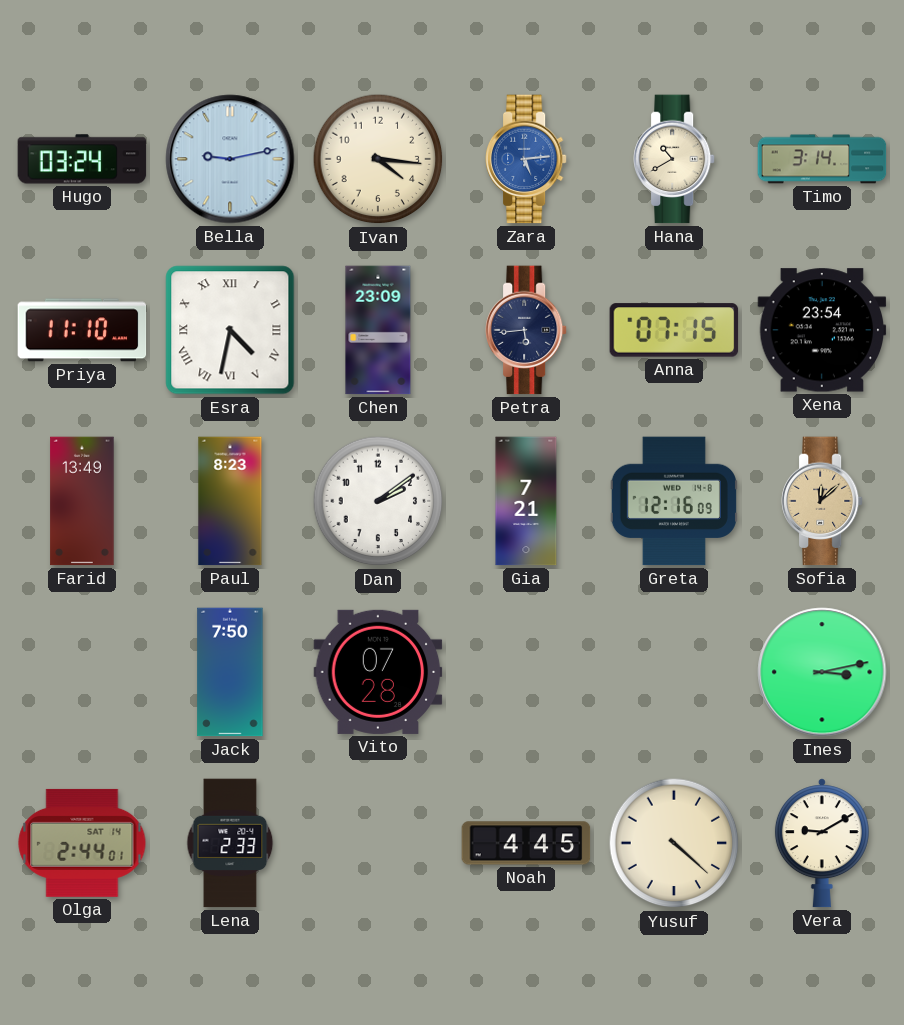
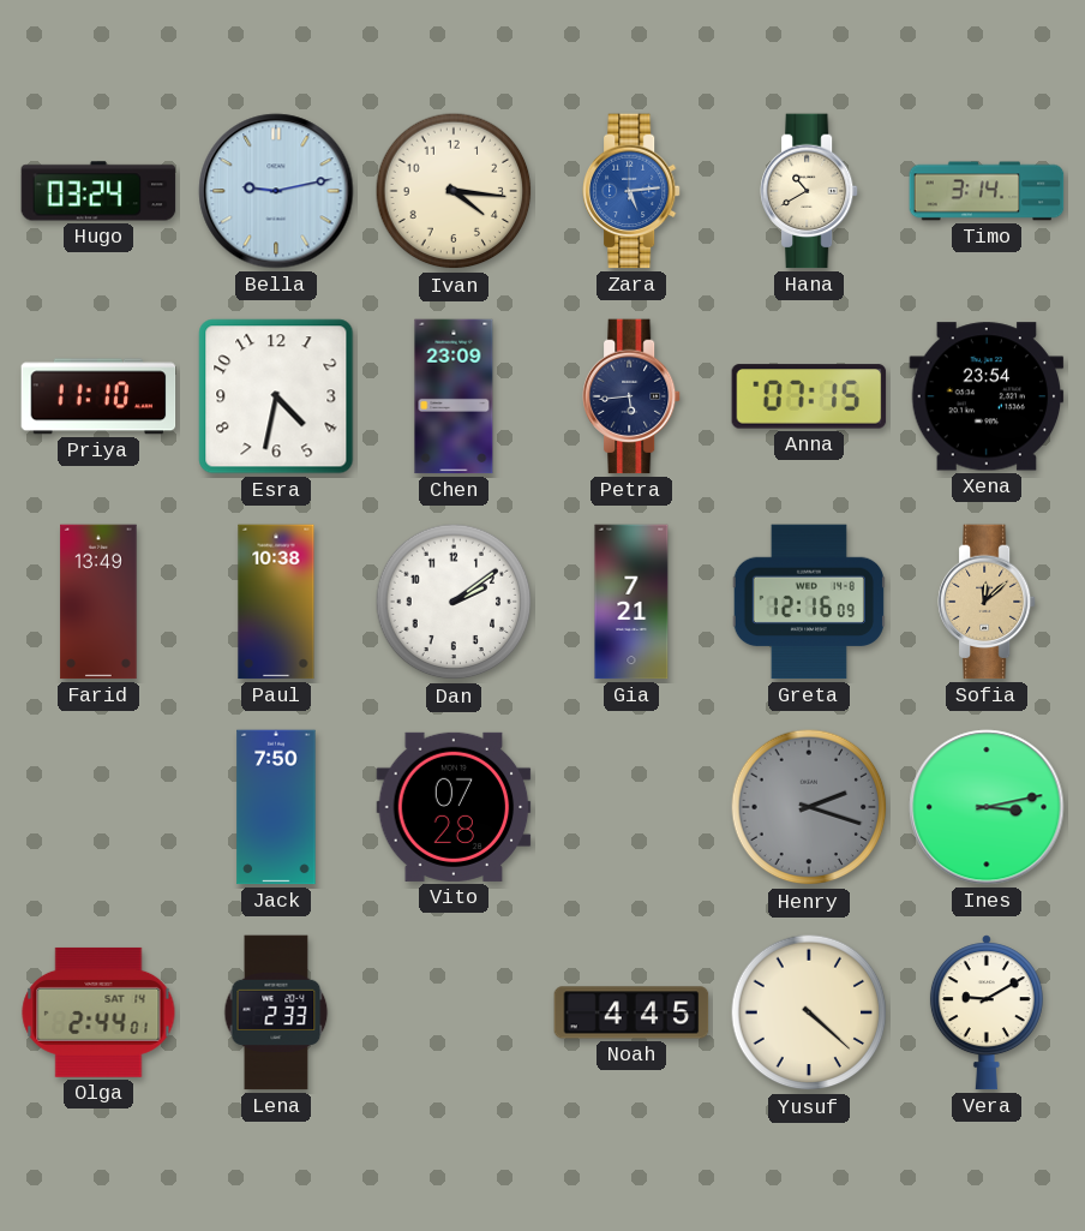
Esra numerals: Roman -> Arabic (276, 396)
Paul: 8:23 -> 10:38 (276, 602)
Henry: none -> 2:18 (809, 807)
